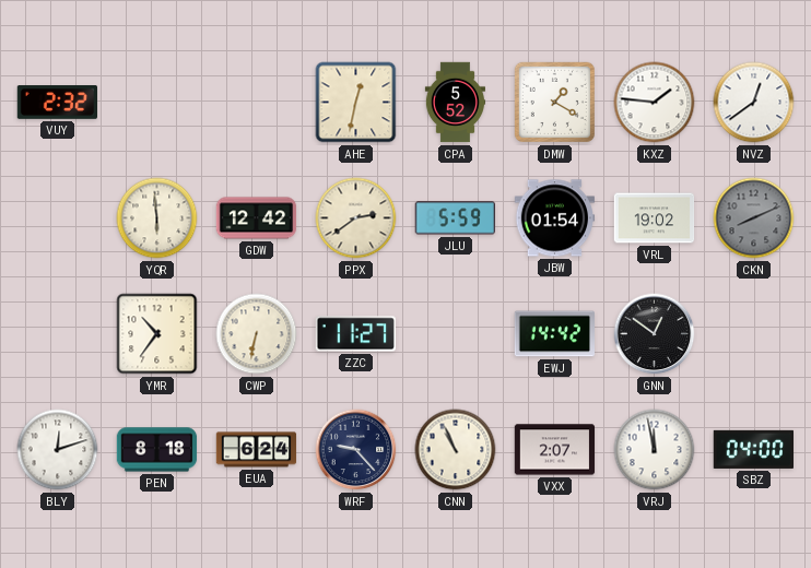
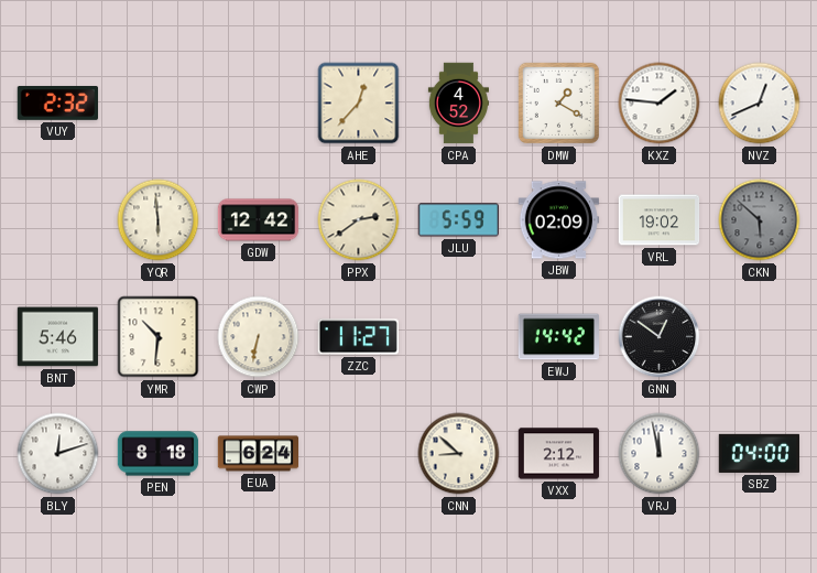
AHE: 12:32 -> 12:37 (359, 104)
CPA: 5:52 -> 4:52 (458, 104)
NVZ: 12:39 -> 12:41 (760, 104)
JBW: 01:54 -> 02:09 (559, 220)
CKN: 8:11 -> 5:52 (760, 220)
BNT: none -> 5:46 (58, 337)
YMR: 10:36 -> 10:31 (159, 337)
WRF: 9:23 -> none (356, 450)
CNN: 10:56 -> 8:52 (459, 454)
VXX: 2:07 -> 2:12 (559, 454)
